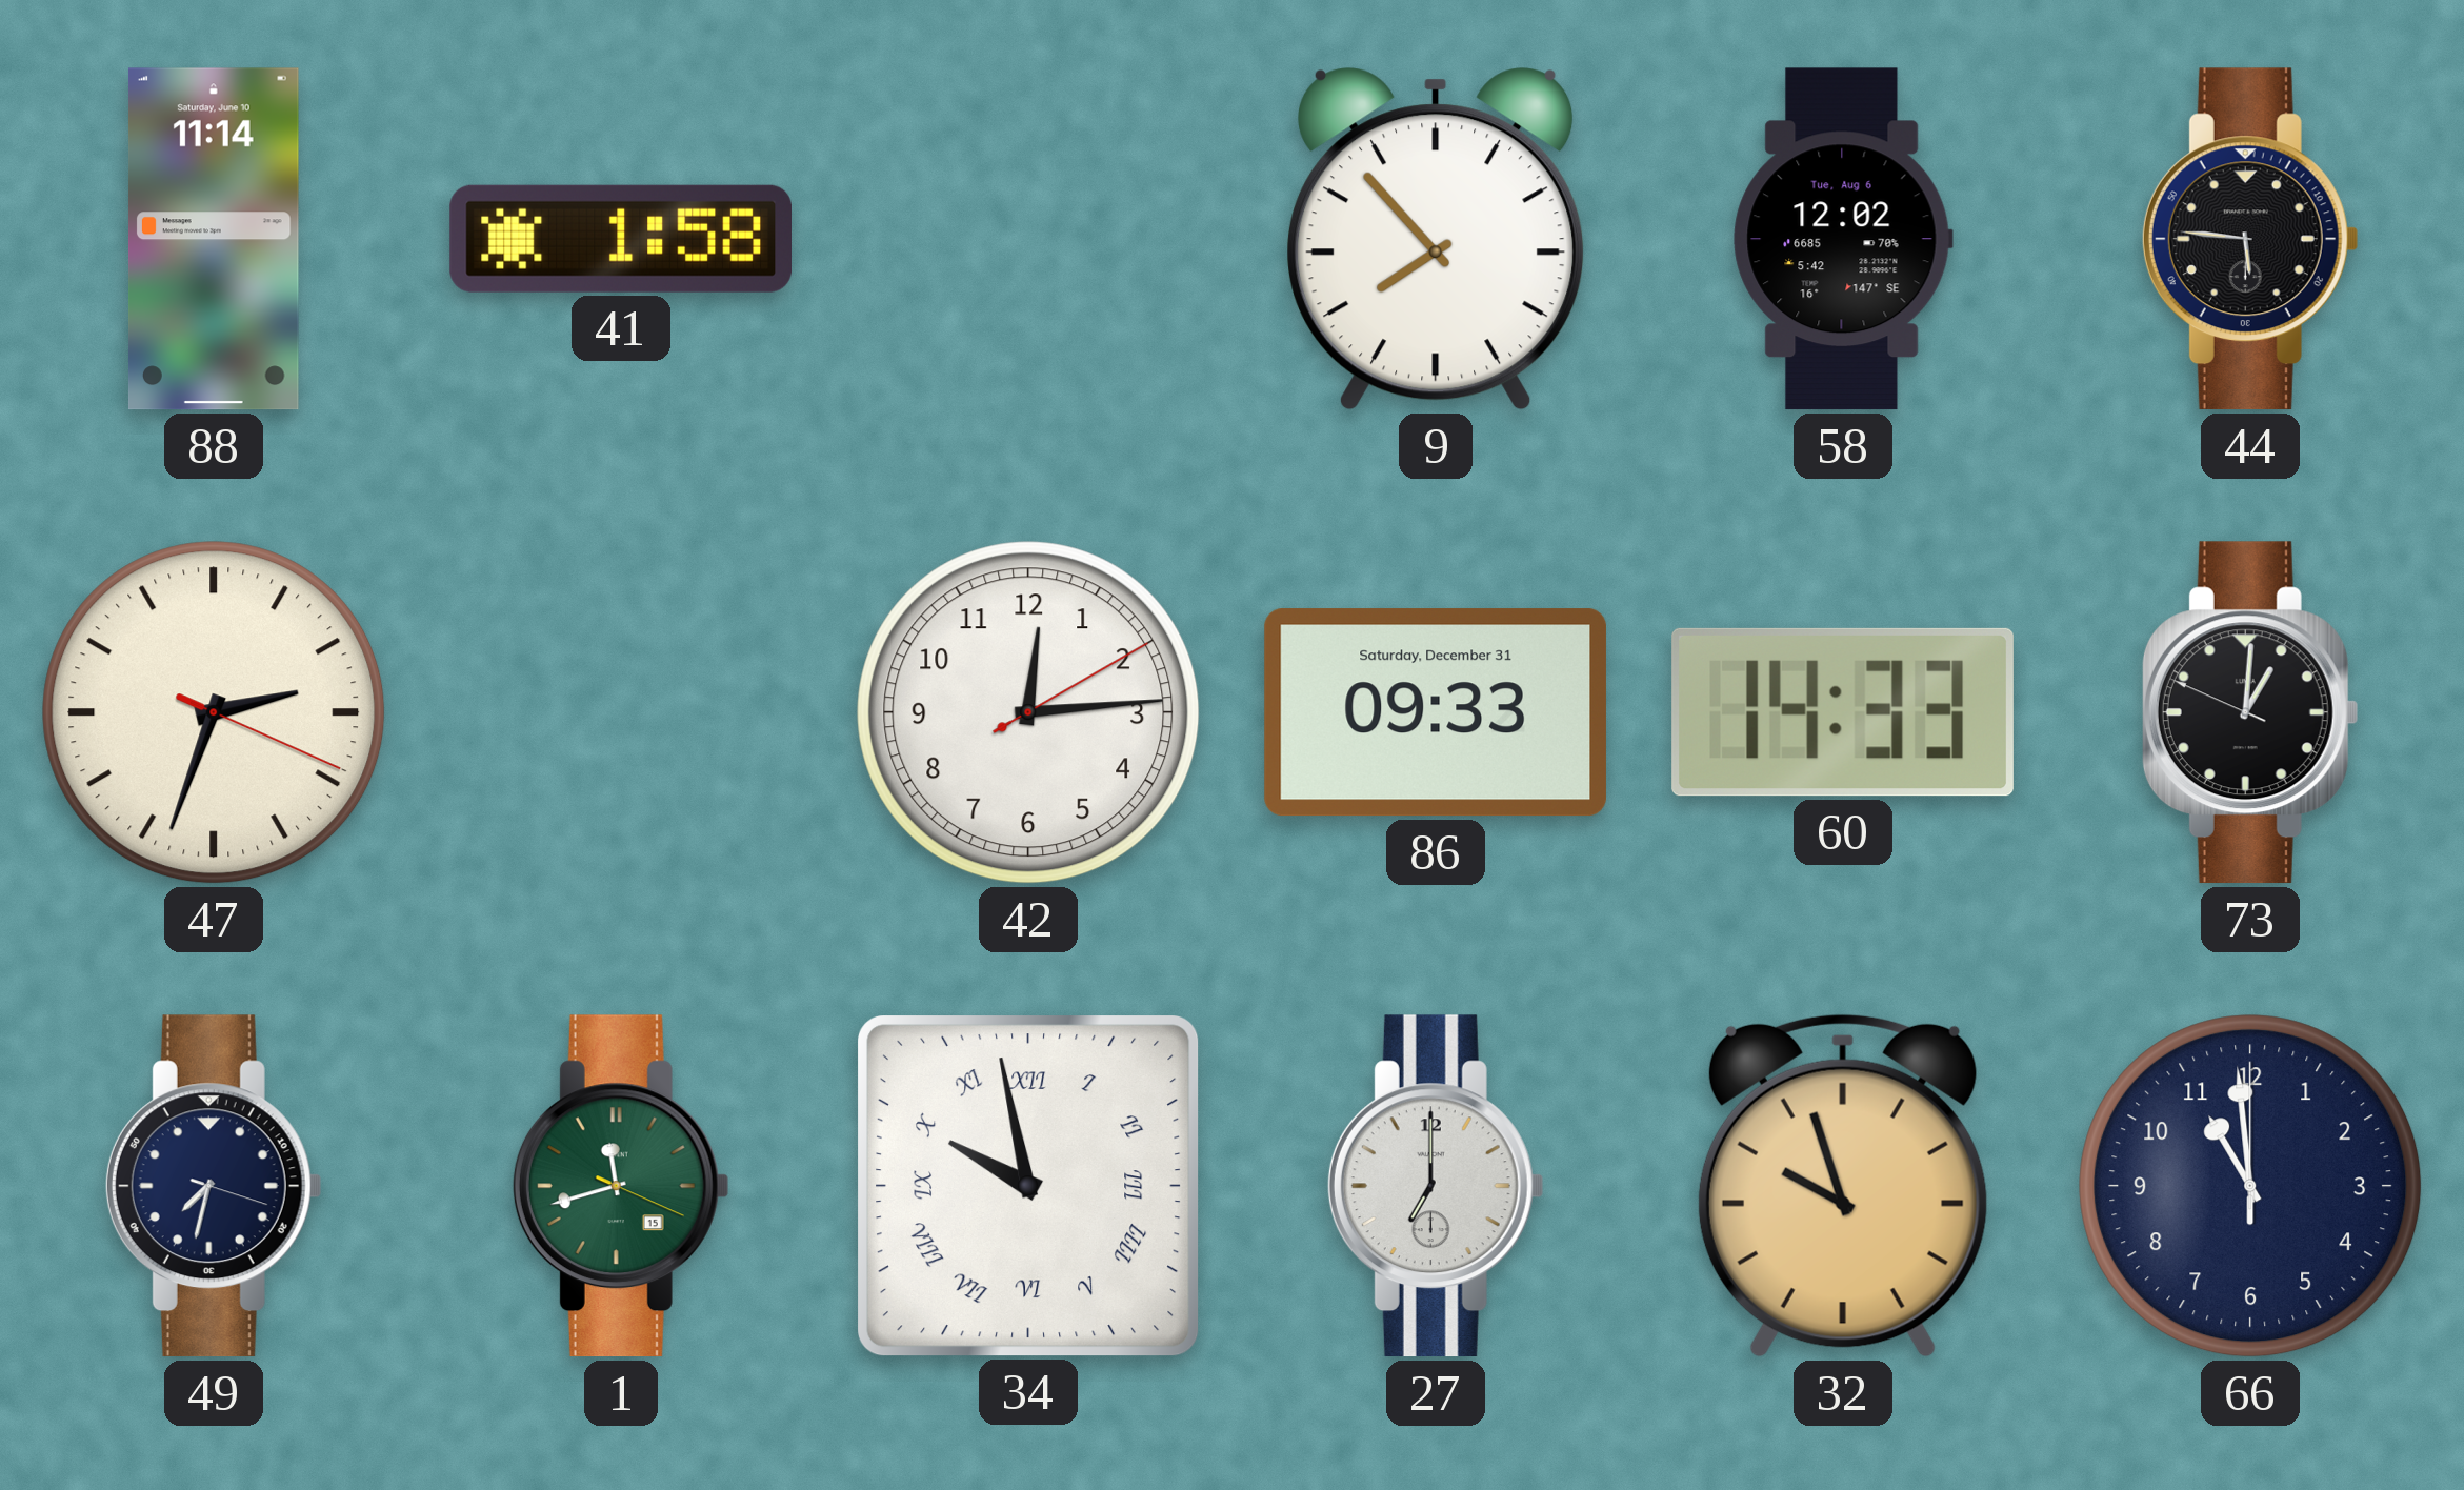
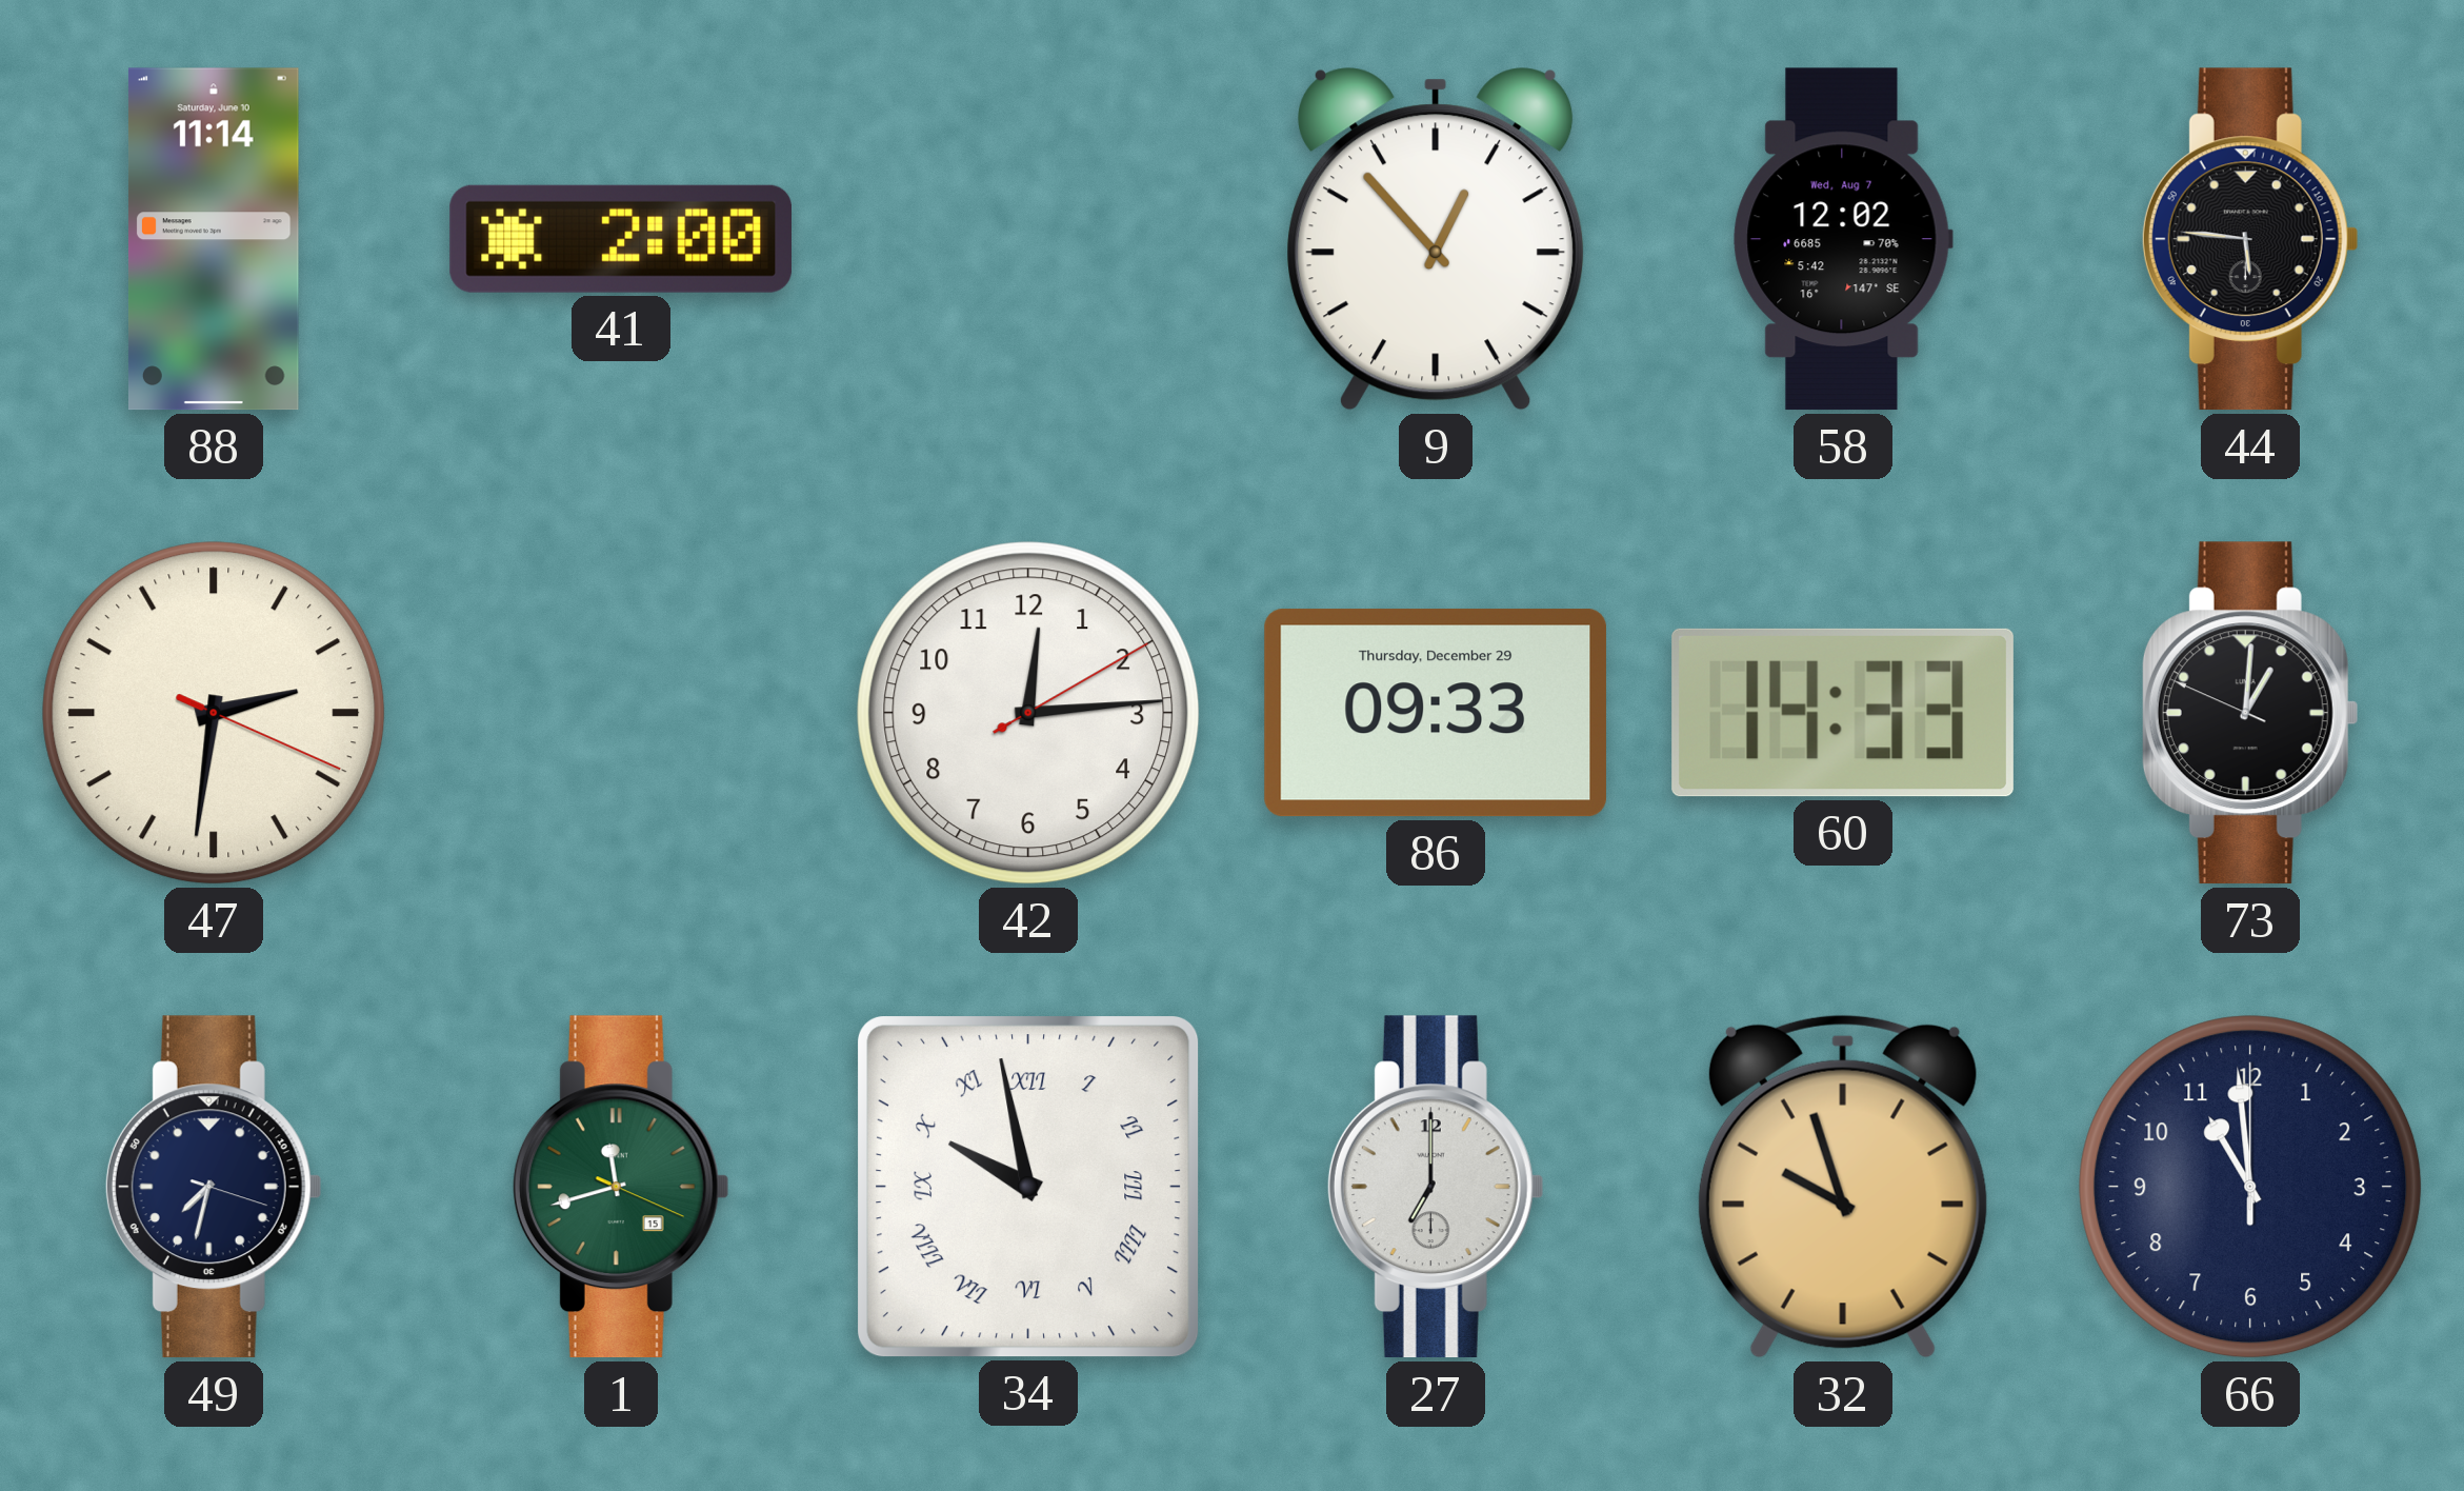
41: 1:58 -> 2:00 (620, 239)
9: 7:53 -> 12:53 (1436, 239)
58 date: Tue, Aug 6 -> Wed, Aug 7 (1843, 239)
47: 2:33 -> 2:31 (214, 713)
86 date: Saturday, December 31 -> Thursday, December 29 (1436, 713)
